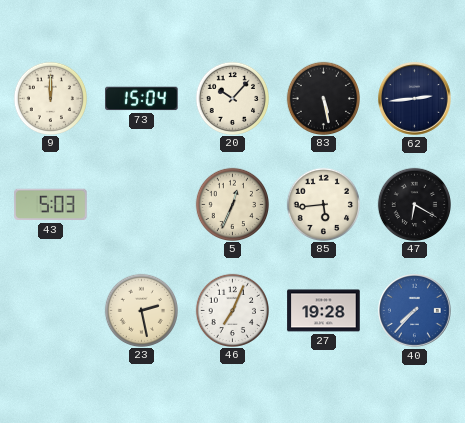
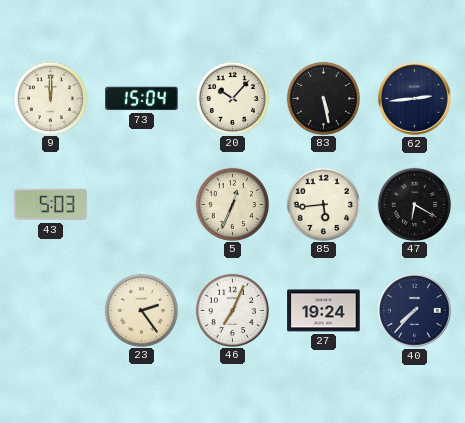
23: 2:28 -> 2:24 (141, 310)
27: 19:28 -> 19:24 (324, 311)
40 dial: blue -> navy (415, 311)
